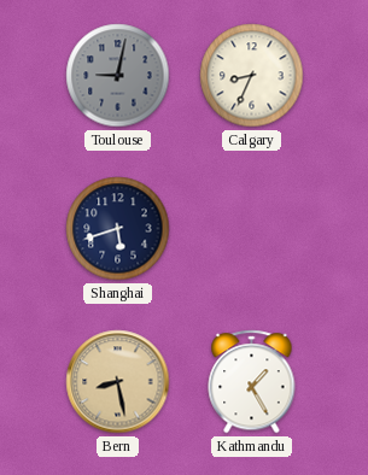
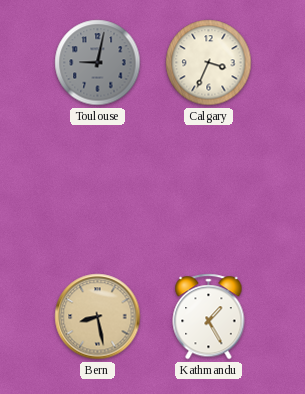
Calgary: 8:34 -> 3:34 (209, 63)
Shanghai: 5:42 -> none (118, 229)
